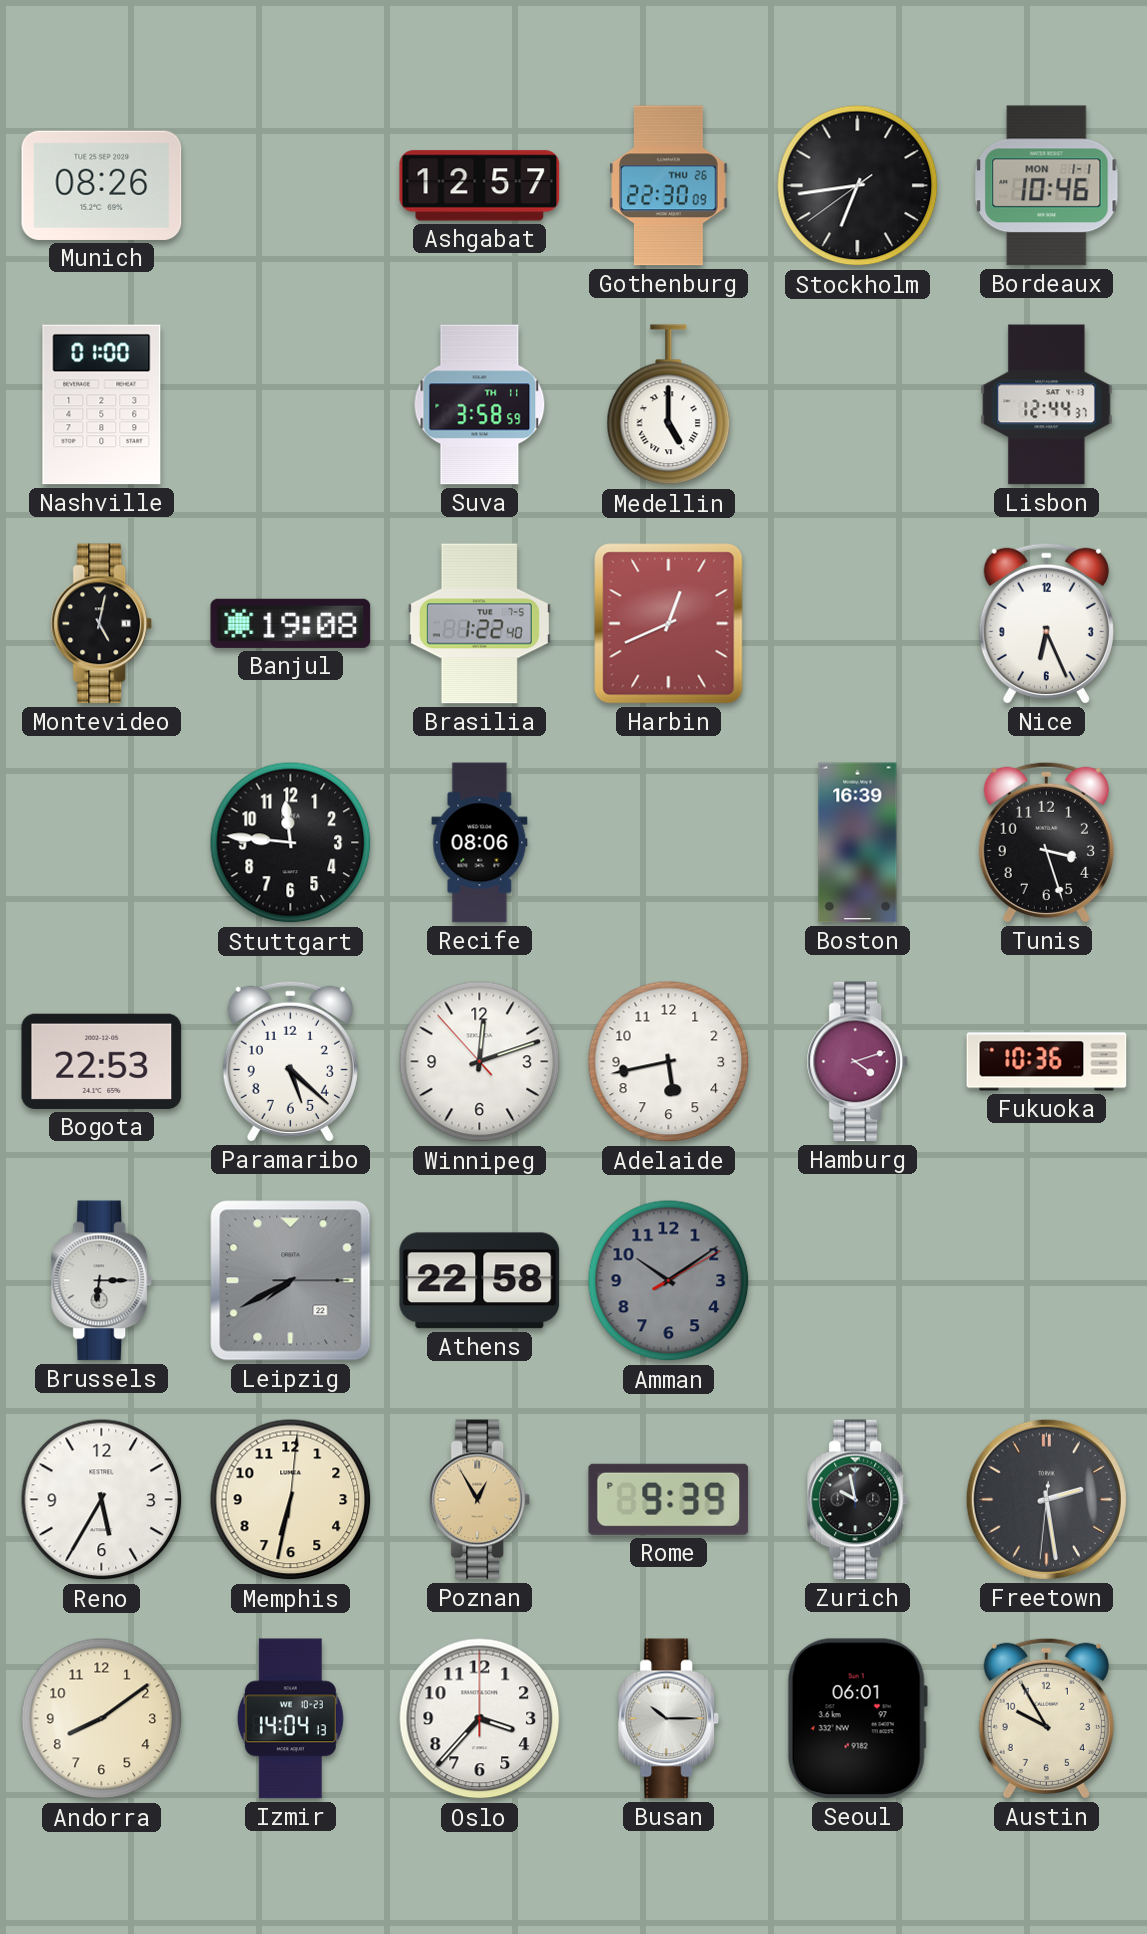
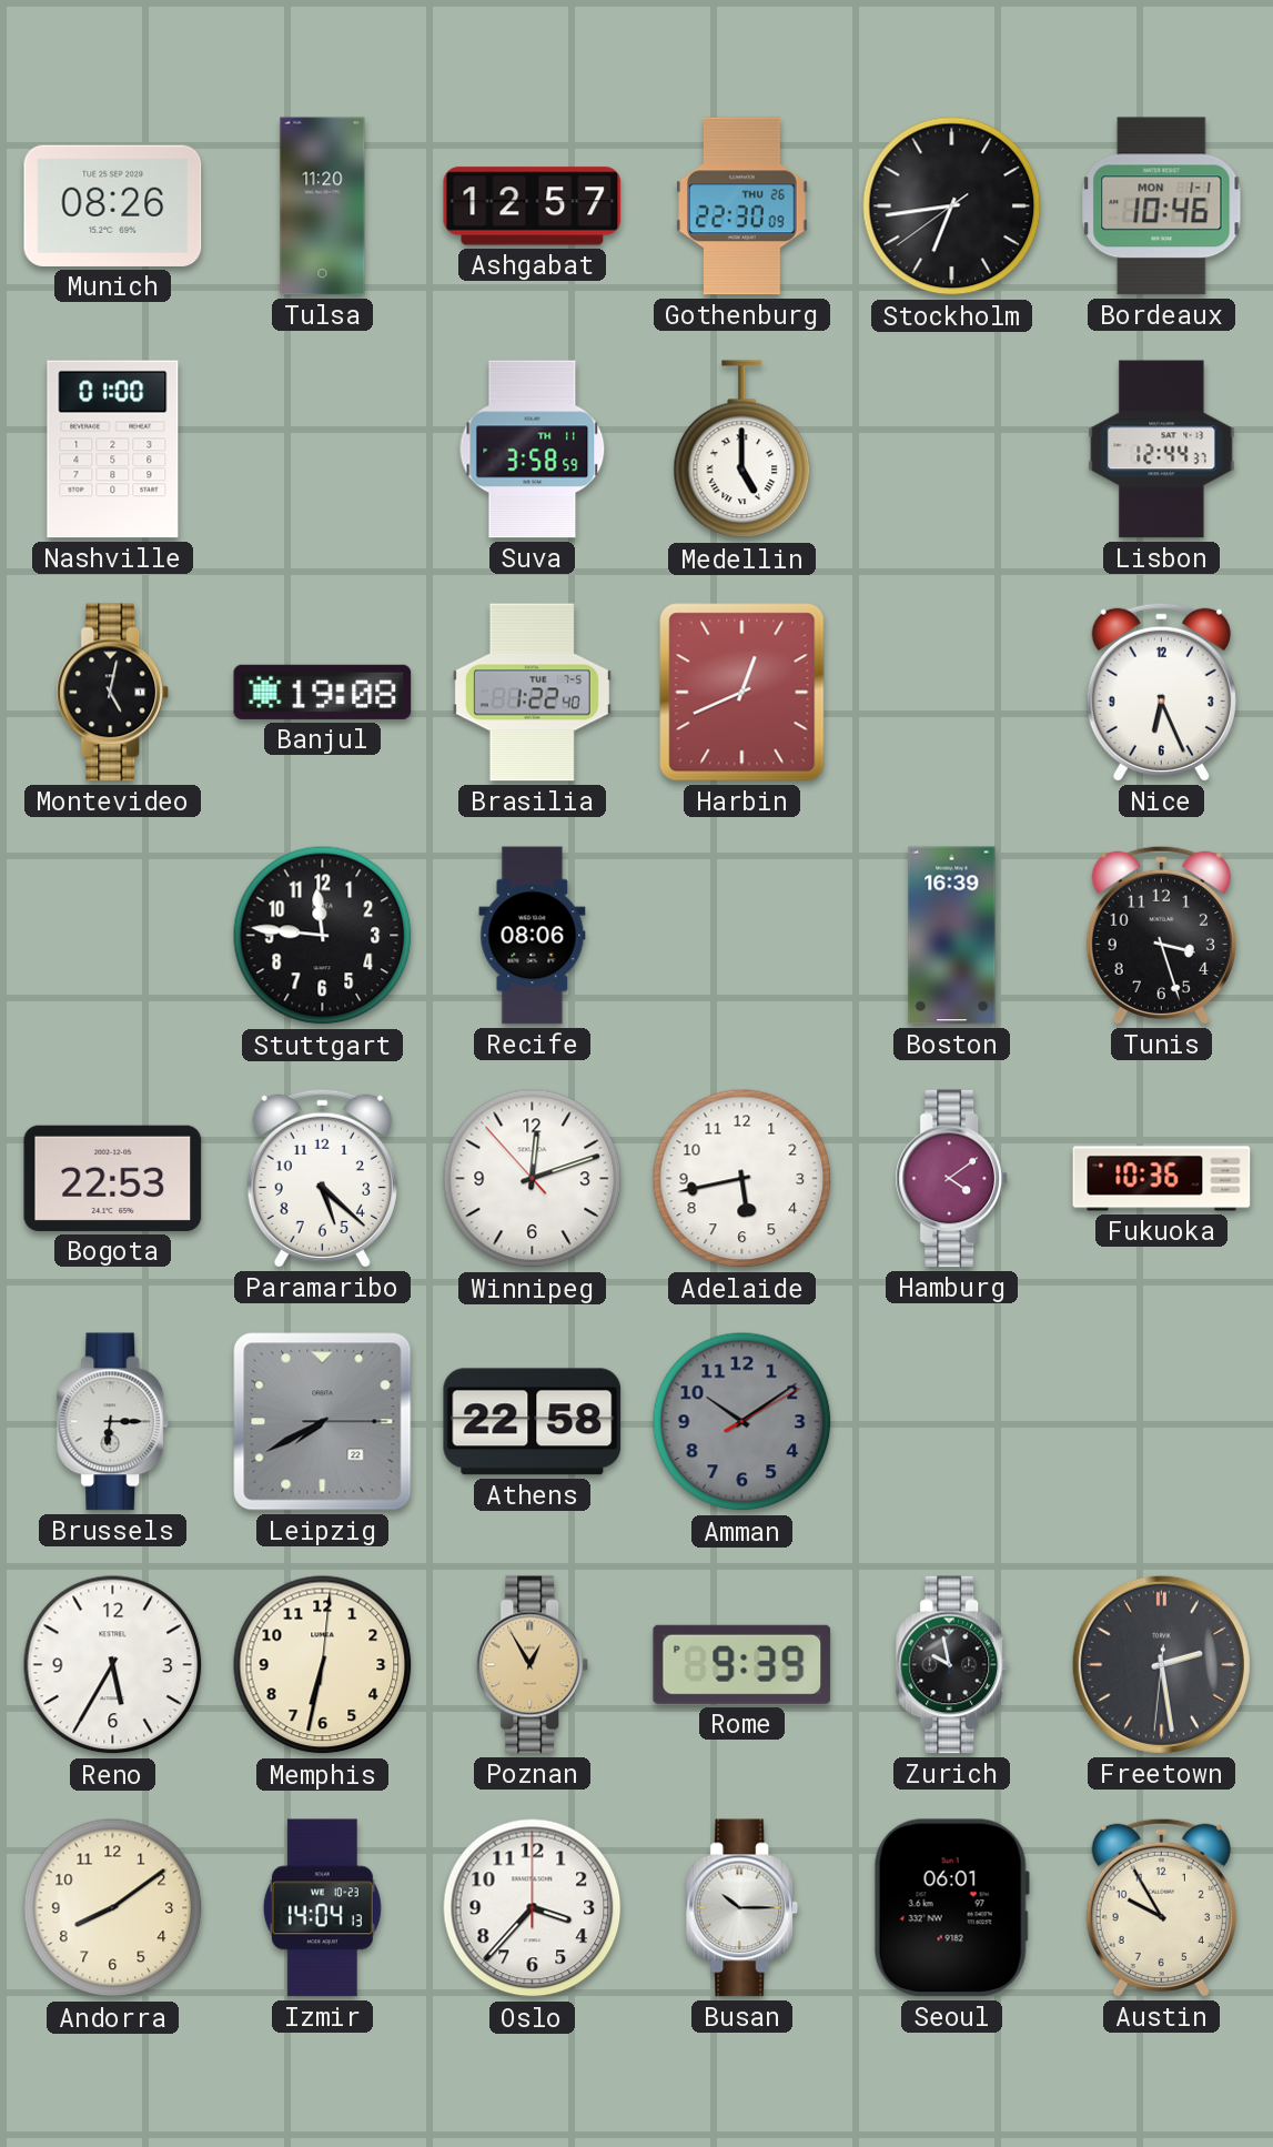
Tulsa: none -> 11:20 (323, 206)
Hamburg: 4:12 -> 4:09 (952, 1179)
